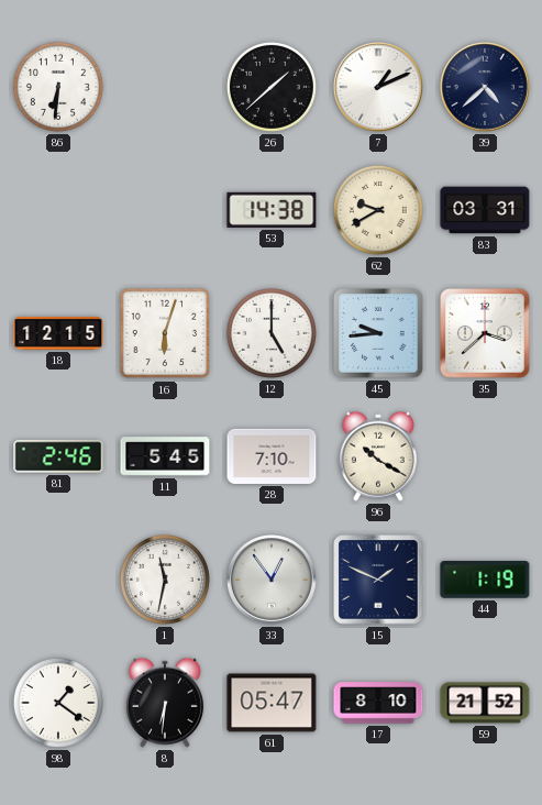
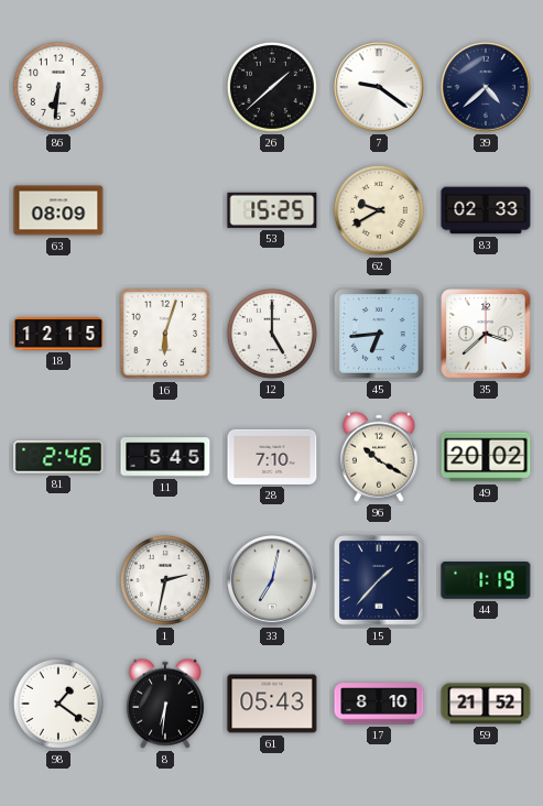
7: 1:11 -> 9:21 (380, 88)
63: none -> 08:09 (58, 210)
53: 14:38 -> 15:25 (272, 210)
83: 03:31 -> 02:33 (486, 210)
45: 9:44 -> 6:44 (379, 334)
49: none -> 20:02 (486, 457)
1: 11:32 -> 2:32 (165, 580)
33: 12:54 -> 7:02 (273, 581)
15: 1:49 -> 1:37 (379, 580)
61: 05:47 -> 05:43 (272, 704)
